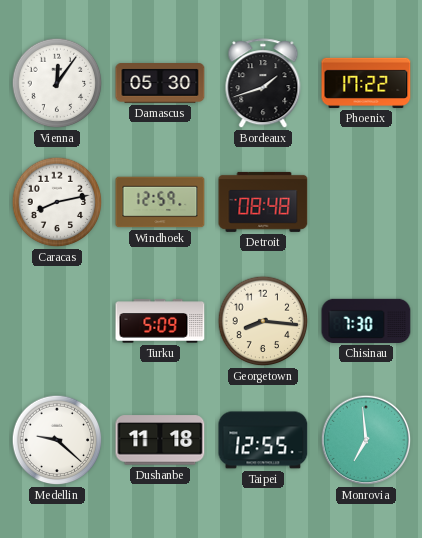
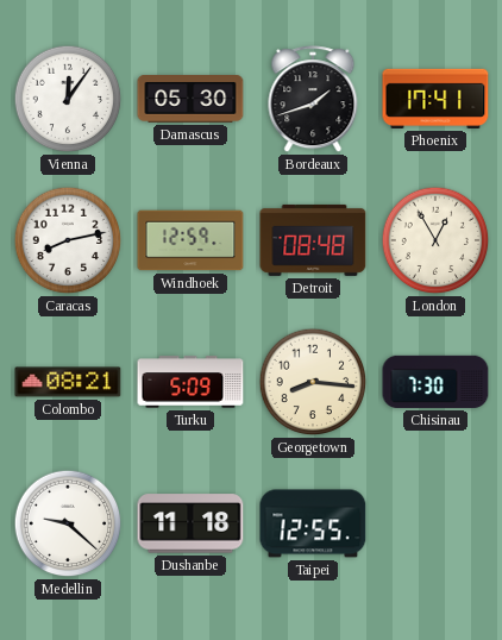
Phoenix: 17:22 -> 17:41 (435, 99)
London: none -> 12:55 (435, 240)
Colombo: none -> 08:21 (68, 382)
Monrovia: 6:59 -> none (366, 440)
